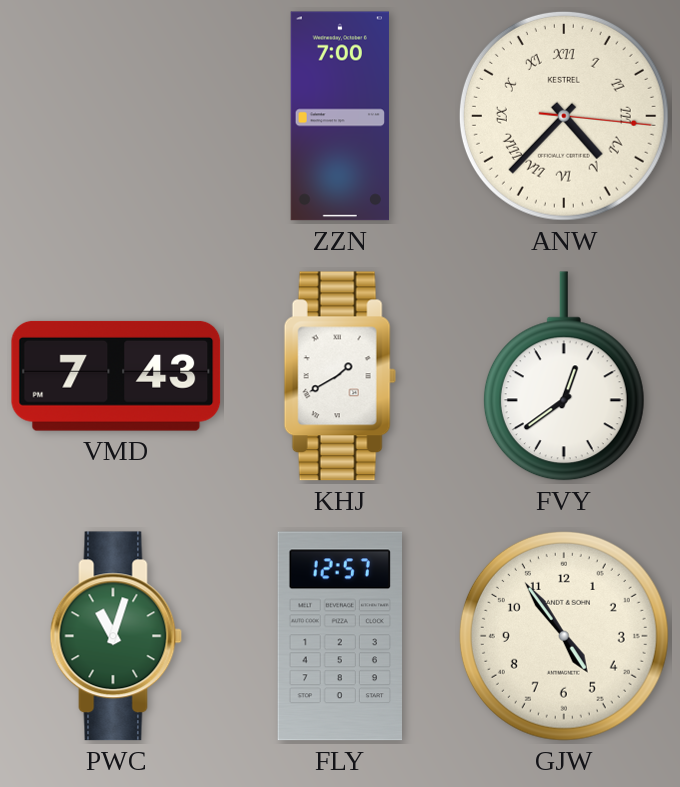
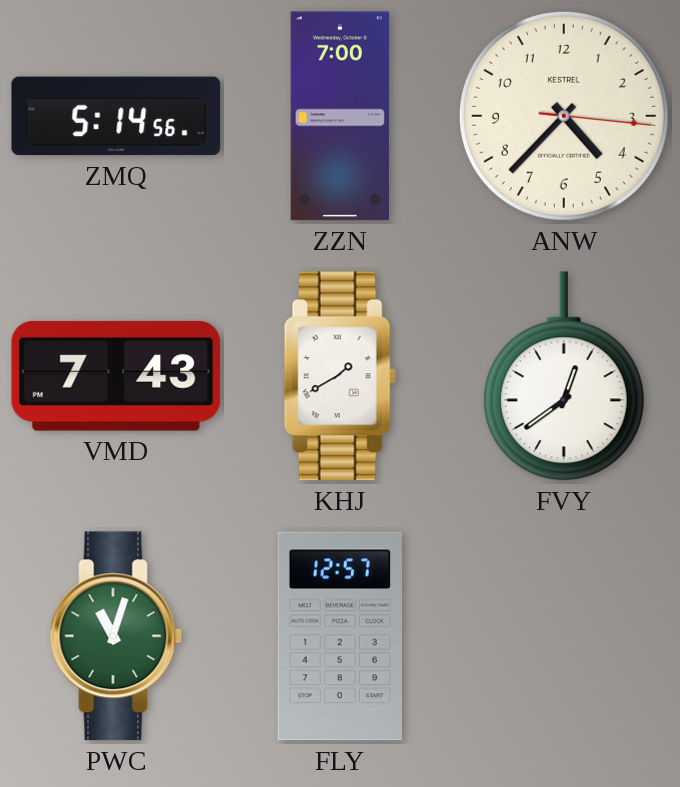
ZMQ: none -> 5:14 (116, 116)
ANW numerals: Roman -> Arabic (564, 116)
GJW: 4:54 -> none (564, 636)
